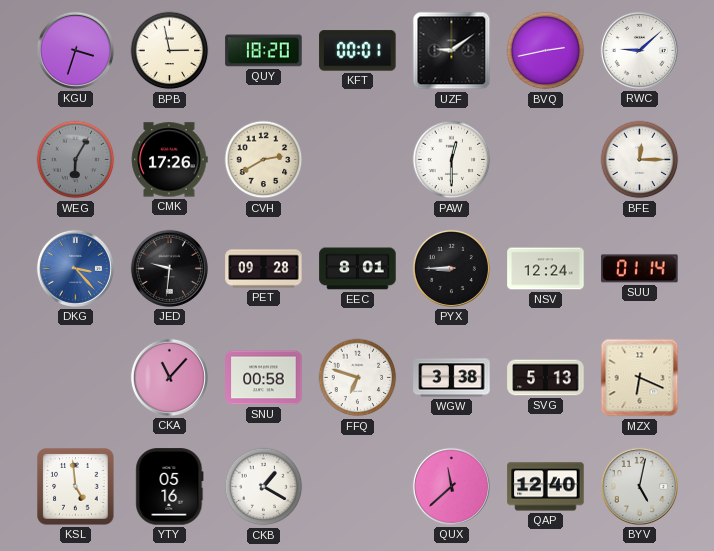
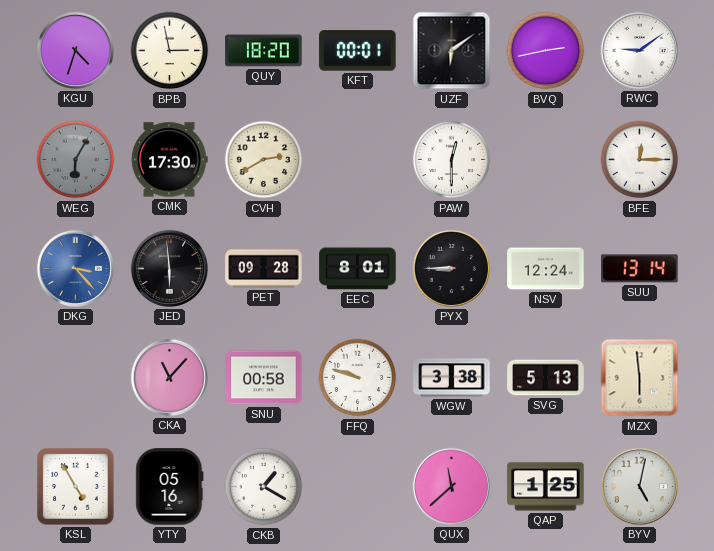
KGU: 3:33 -> 4:33 (75, 50)
UZF: 9:09 -> 6:09 (452, 51)
RWC: 9:08 -> 9:09 (639, 50)
CMK: 17:26 -> 17:30 (169, 160)
JED: 9:31 -> 5:59 (169, 268)
SUU: 01:14 -> 13:14 (640, 269)
FFQ: 6:48 -> 9:48 (358, 378)
MZX: 6:19 -> 5:59 (640, 378)
KSL: 4:59 -> 4:55 (76, 487)
QAP: 12:40 -> 1:25 (546, 487)
